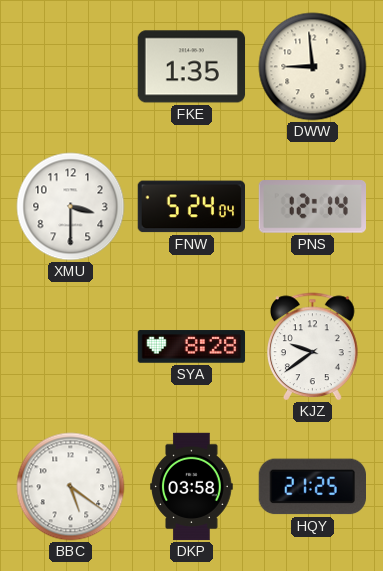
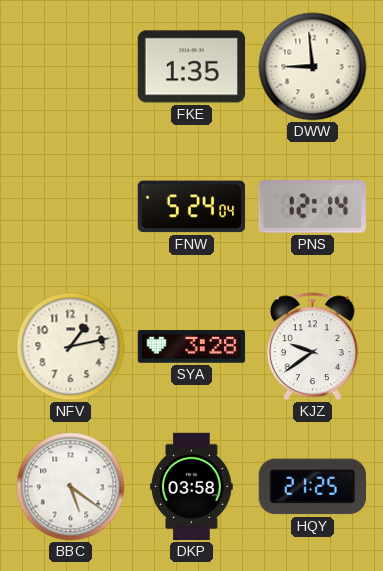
XMU: 3:30 -> none (71, 207)
NFV: none -> 1:13 (71, 347)
SYA: 8:28 -> 3:28 (192, 347)
